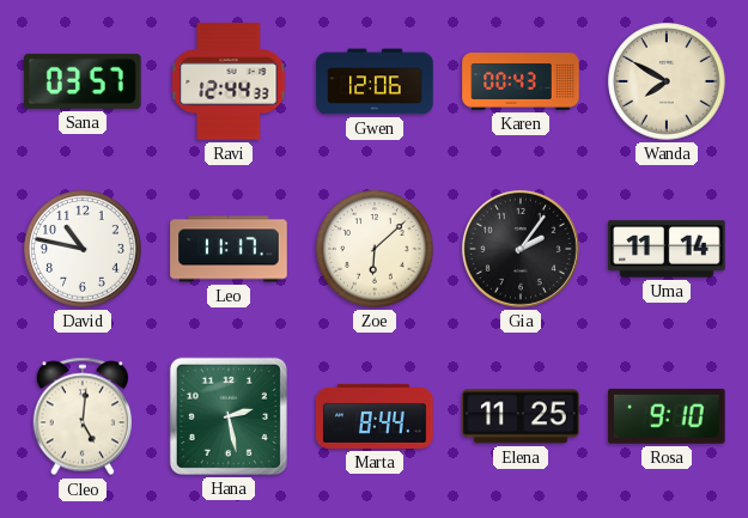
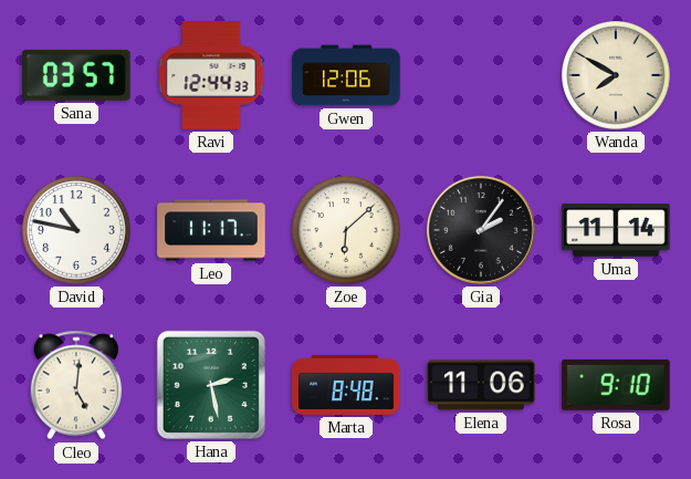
Karen: 00:43 -> none (521, 81)
Marta: 8:44 -> 8:48 (346, 385)
Elena: 11:25 -> 11:06 (481, 385)
